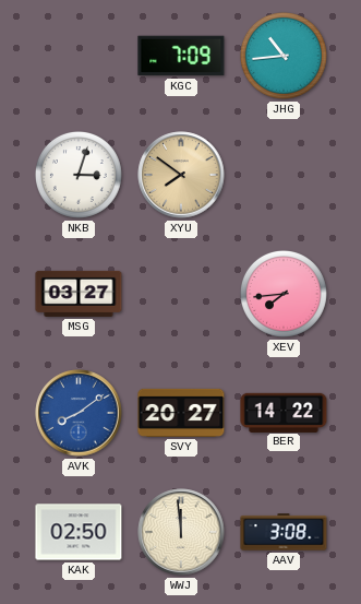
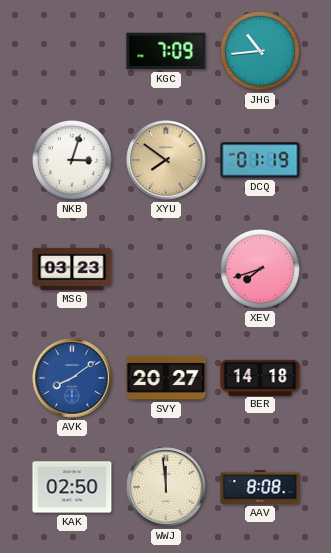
DCQ: none -> 01:19 (260, 160)
MSG: 03:27 -> 03:23 (72, 269)
XEV: 7:44 -> 7:42 (260, 269)
BER: 14:22 -> 14:18 (260, 377)
AAV: 3:08 -> 8:08 (260, 487)
